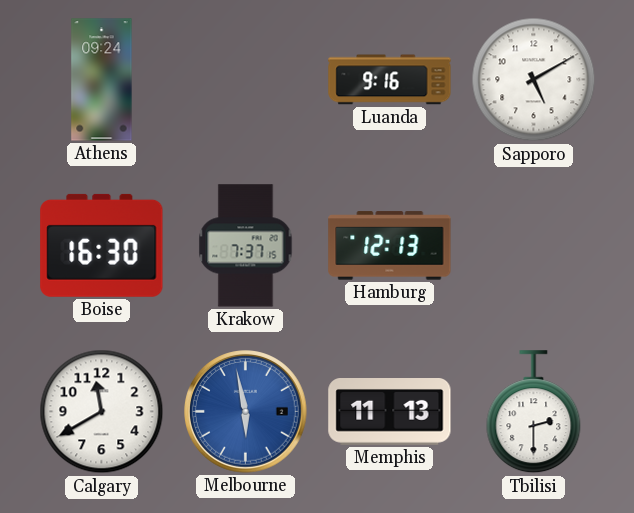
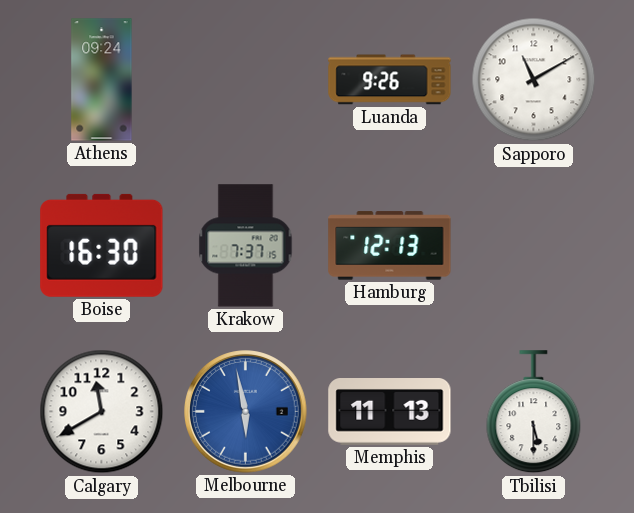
Luanda: 9:16 -> 9:26 (390, 80)
Sapporo: 5:10 -> 11:10 (534, 80)
Tbilisi: 2:30 -> 5:30 (534, 412)
